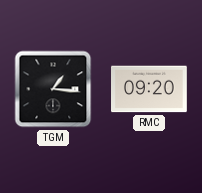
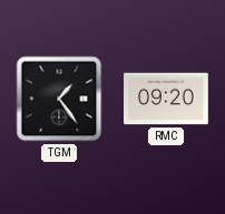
TGM: 1:16 -> 1:24 (59, 99)
